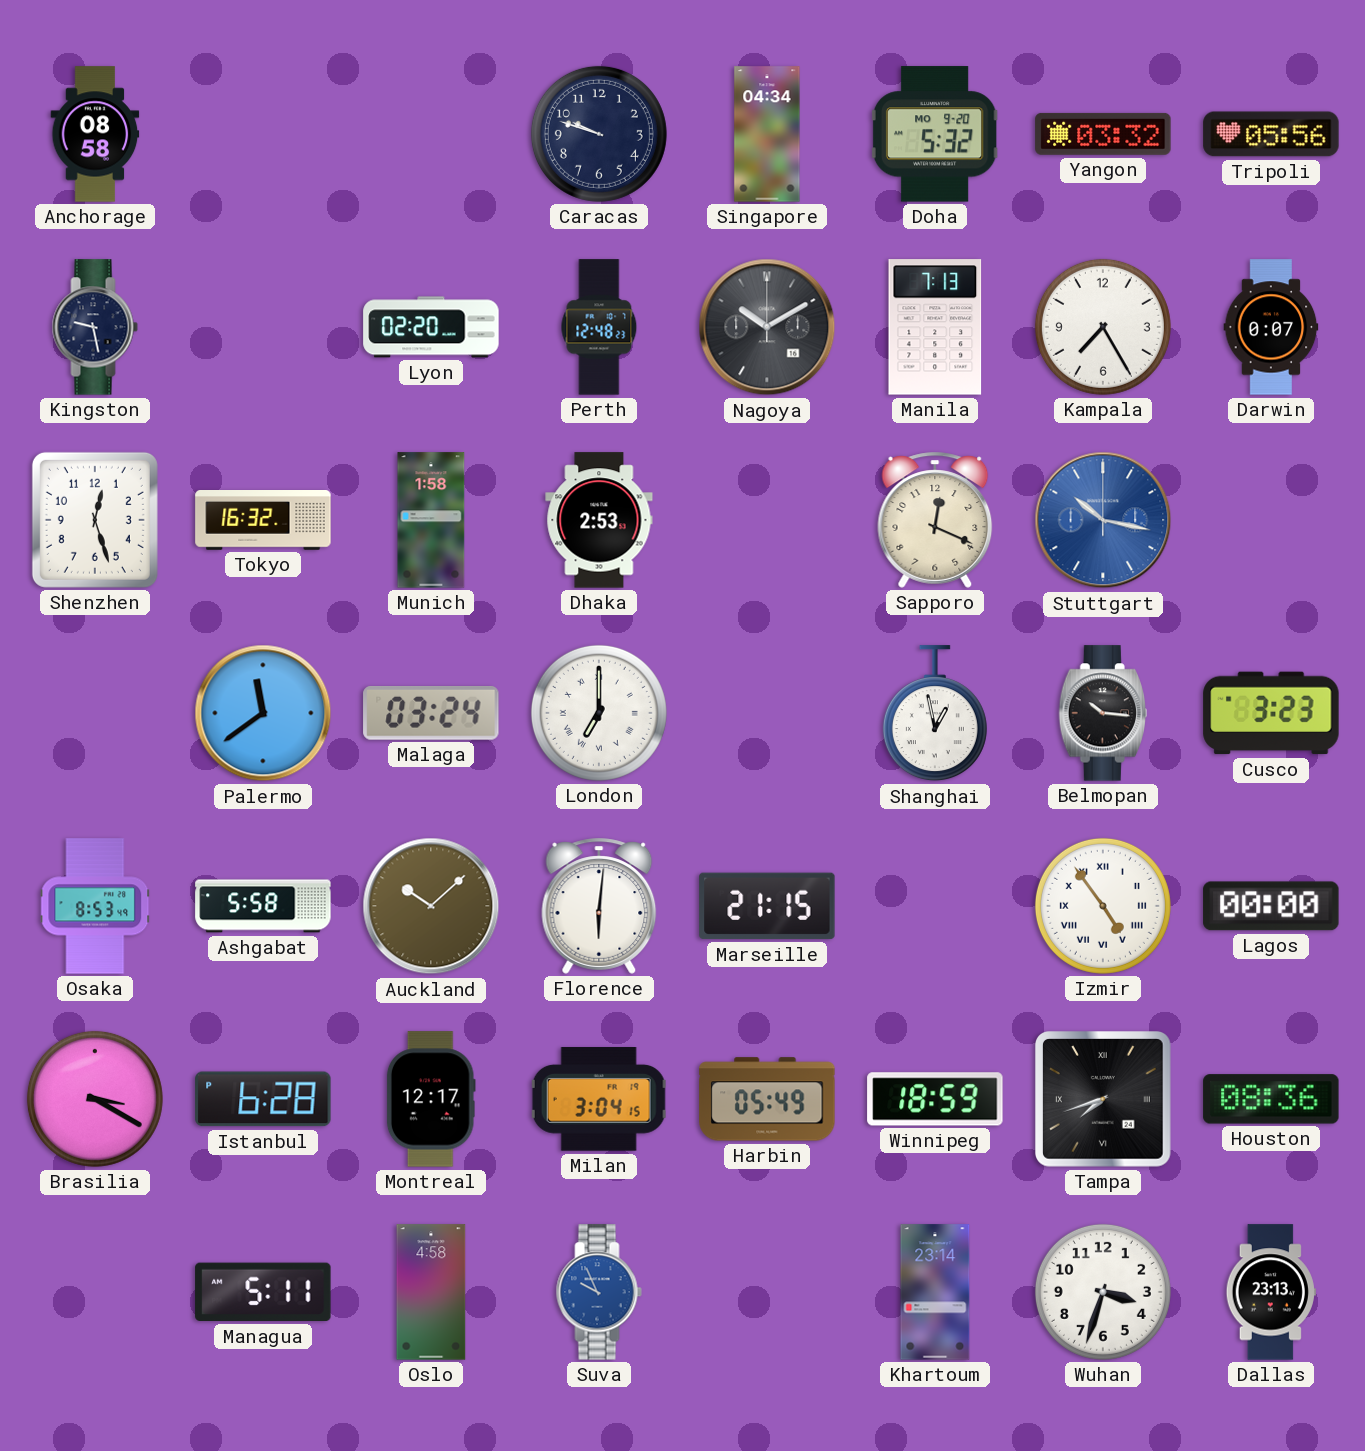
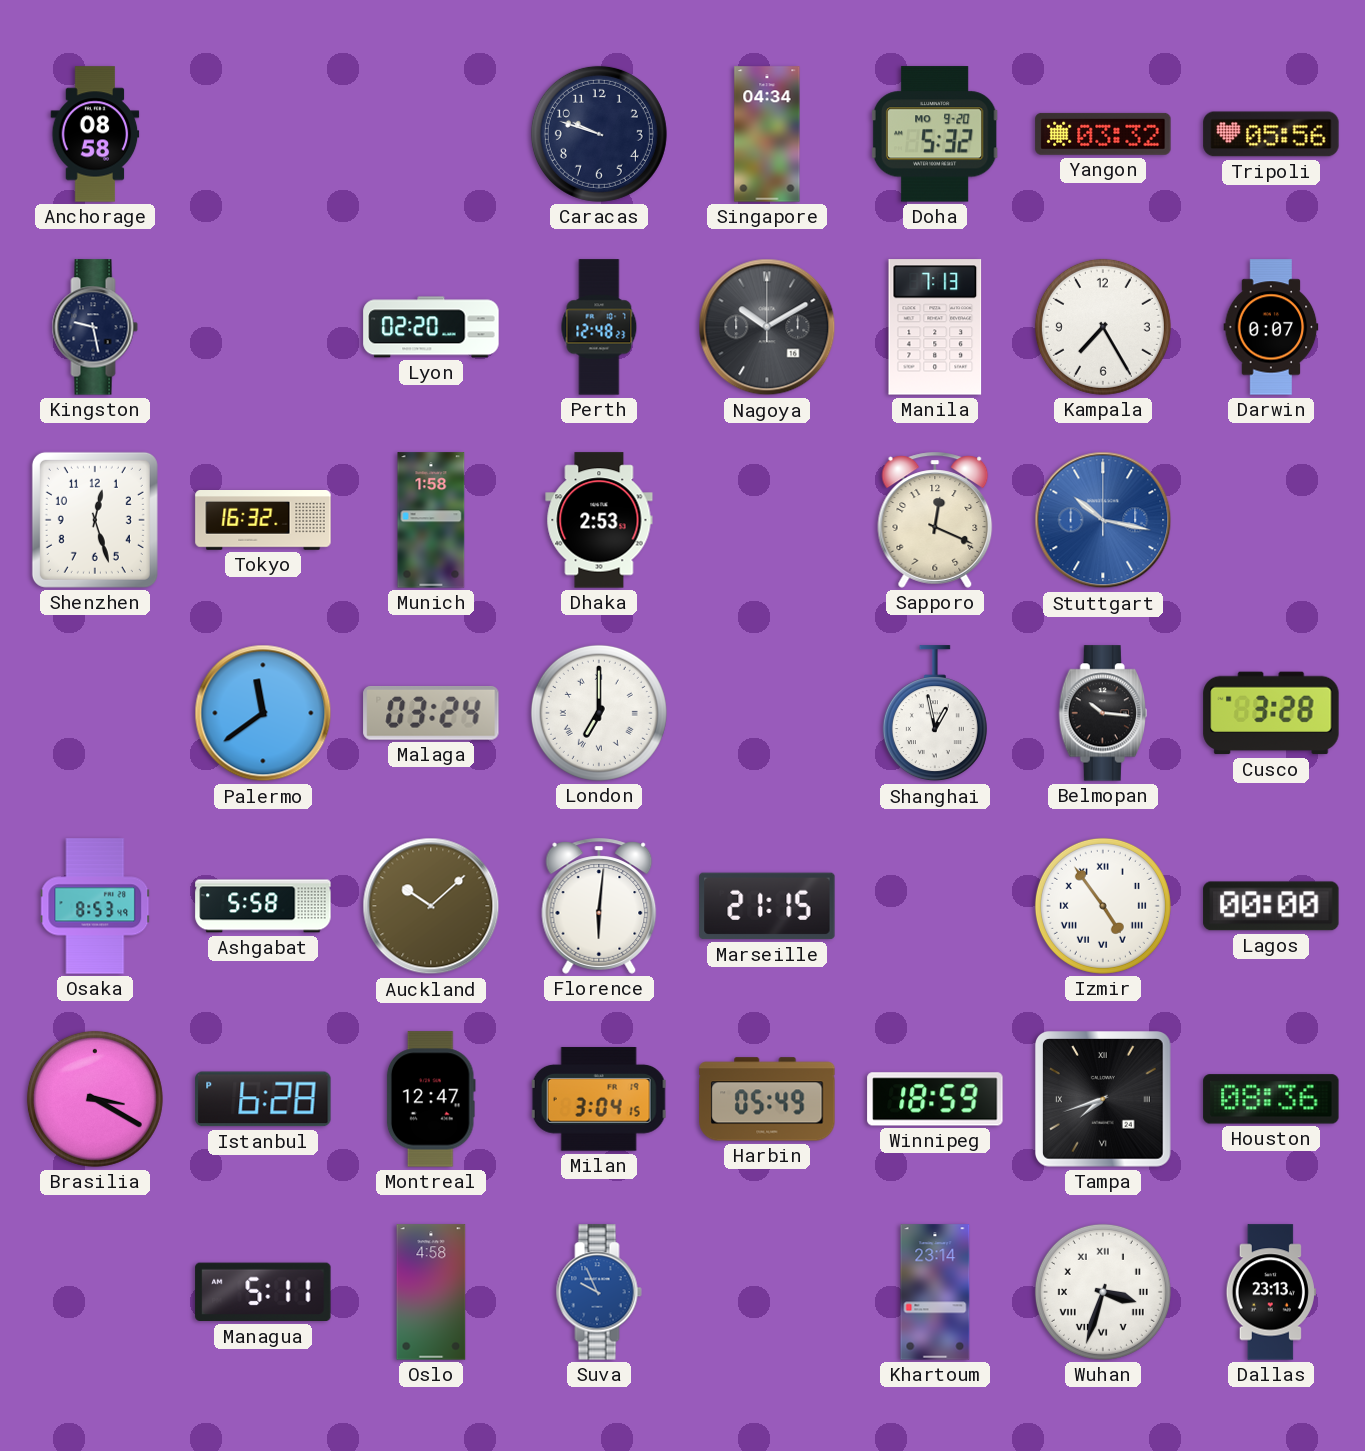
Cusco: 3:23 -> 3:28 (1271, 713)
Montreal: 12:17 -> 12:47 (431, 1099)
Wuhan numerals: Arabic -> Roman (1103, 1292)
